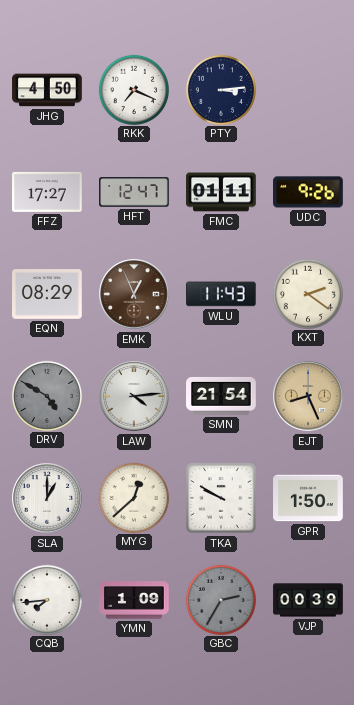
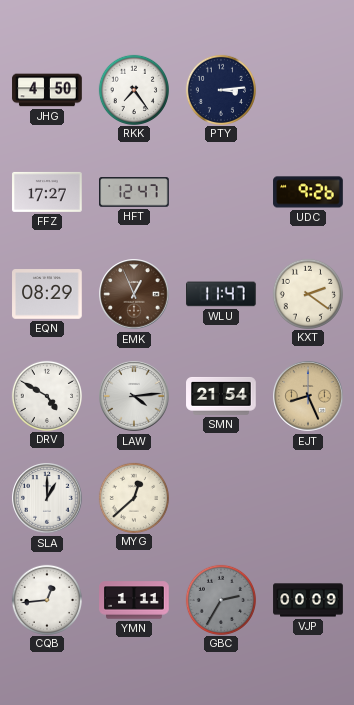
RKK: 7:19 -> 7:24 (133, 89)
FMC: 01:11 -> none (221, 192)
WLU: 11:43 -> 11:47 (222, 294)
DRV dial: grey -> white (46, 395)
TKA: 9:50 -> none (221, 498)
GPR: 1:50 -> none (308, 498)
CQB: 7:44 -> 12:44 (46, 599)
YMN: 1:09 -> 1:11 (134, 600)
VJP: 00:39 -> 00:09 (308, 600)
